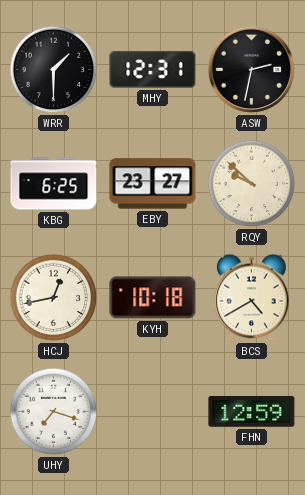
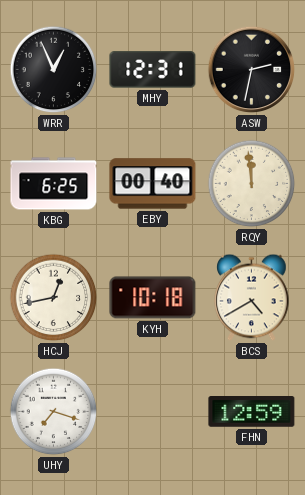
WRR: 1:30 -> 12:56 (54, 70)
EBY: 23:27 -> 00:40 (153, 184)
RQY: 9:52 -> 11:59 (252, 184)
